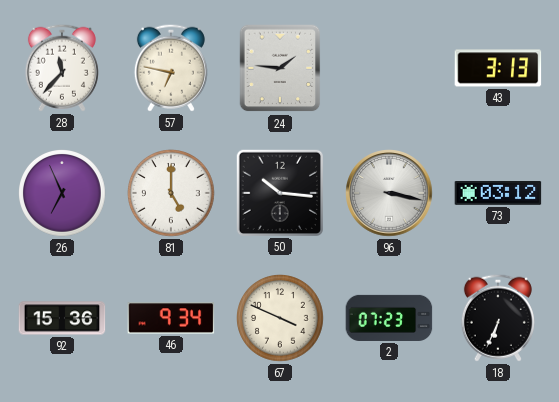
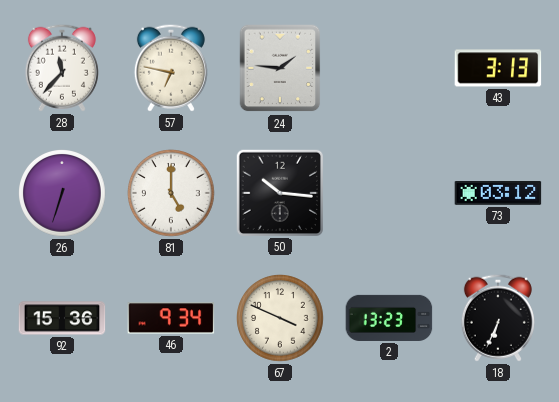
26: 6:56 -> 6:33 (63, 194)
96: 3:17 -> none (389, 193)
2: 07:23 -> 13:23 (389, 318)
